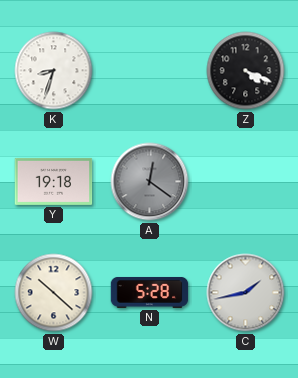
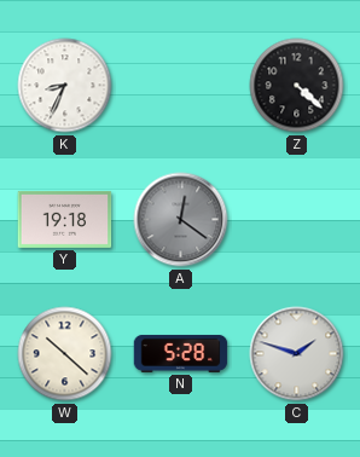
K: 8:33 -> 8:34 (65, 86)
Z: 4:19 -> 4:22 (297, 86)
C: 1:43 -> 1:48 (297, 354)
